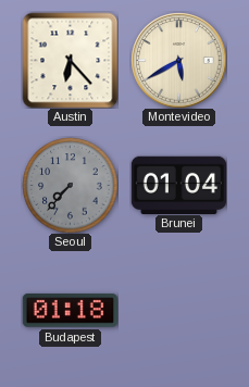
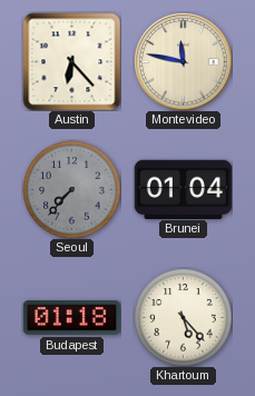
Montevideo: 5:40 -> 11:47 (183, 61)
Khartoum: none -> 5:23 (183, 317)
